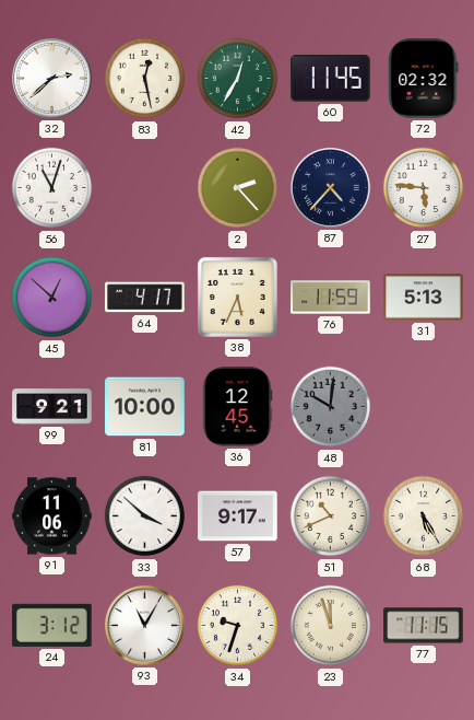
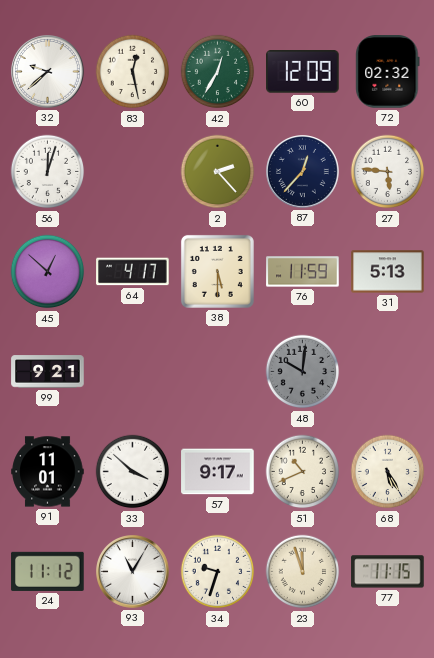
32: 2:38 -> 9:38 (48, 72)
60: 11:45 -> 12:09 (303, 72)
56: 11:03 -> 12:03 (48, 172)
87: 4:37 -> 12:37 (303, 172)
38: 5:34 -> 5:30 (217, 271)
81: 10:00 -> none (145, 407)
36: 12:45 -> none (237, 407)
91: 11:06 -> 11:01 (48, 472)
24: 3:12 -> 11:12 (48, 571)
